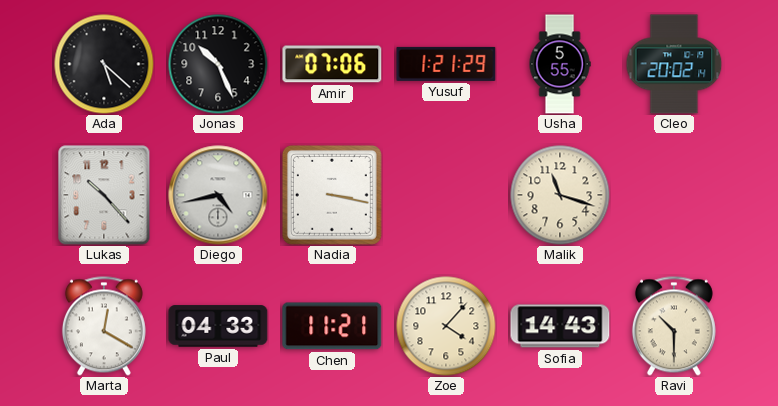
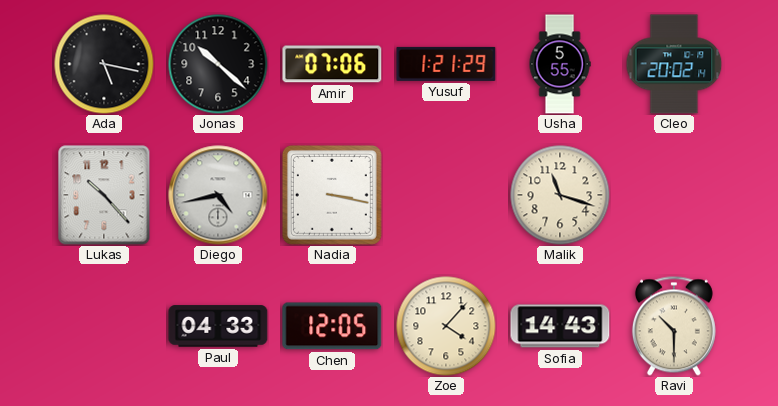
Ada: 5:22 -> 5:17 (104, 64)
Jonas: 10:26 -> 10:22 (218, 64)
Marta: 12:20 -> none (104, 326)
Chen: 11:21 -> 12:05 (332, 326)
